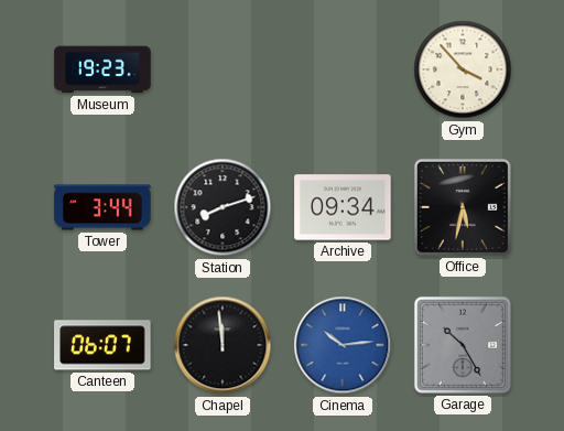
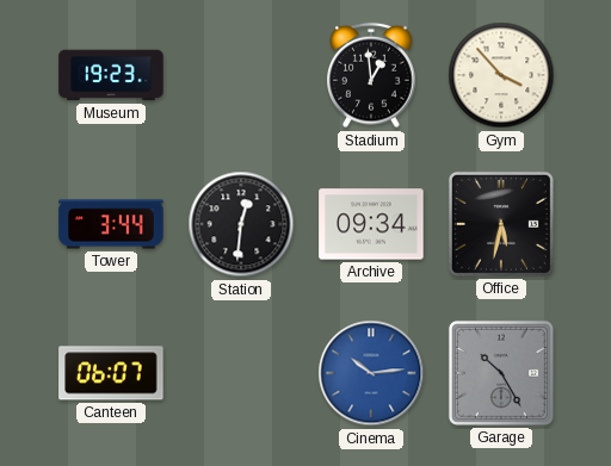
Stadium: none -> 12:59 (371, 75)
Station: 8:12 -> 12:31 (241, 224)
Chapel: 11:59 -> none (223, 345)
